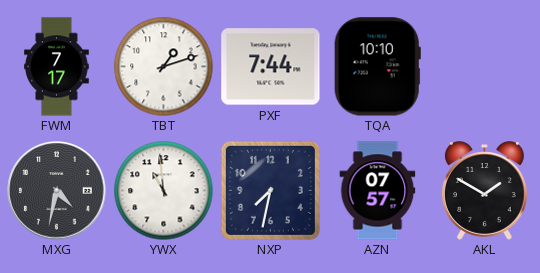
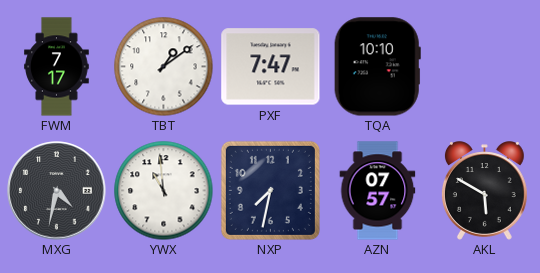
TBT: 1:12 -> 1:09 (164, 67)
PXF: 7:44 -> 7:47 (271, 67)
AKL: 1:50 -> 5:50 (484, 191)
